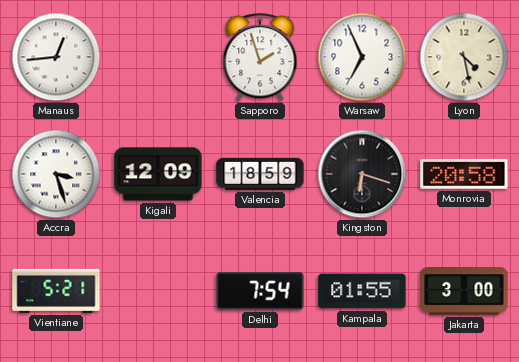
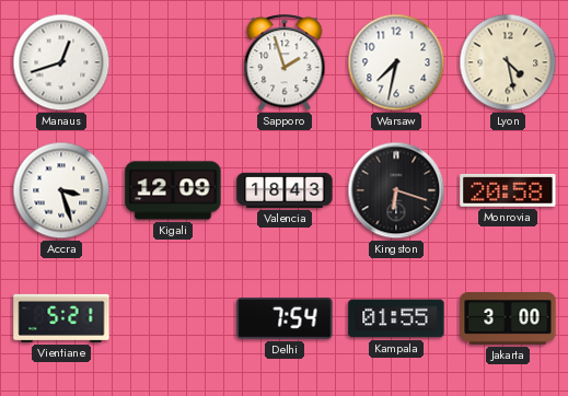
Manaus: 12:44 -> 12:42 (61, 62)
Warsaw: 6:56 -> 7:32 (396, 62)
Valencia: 18:59 -> 18:43 (285, 190)
